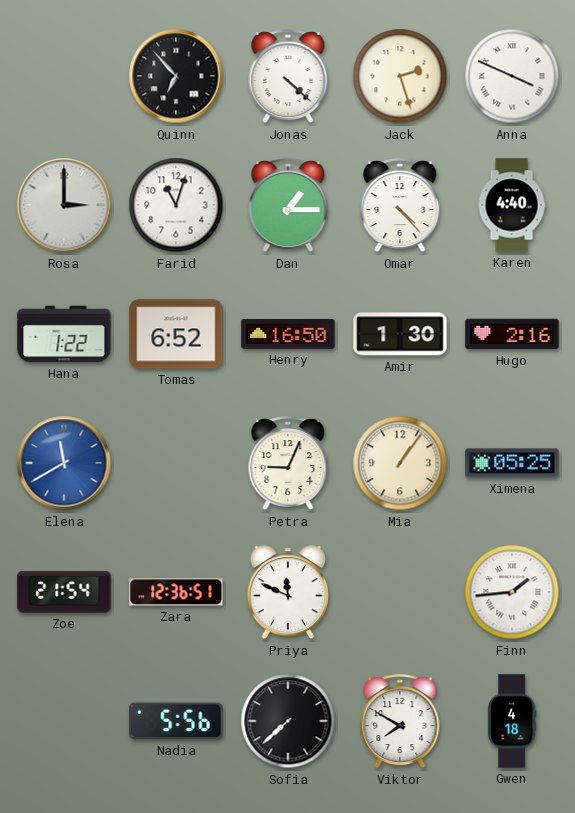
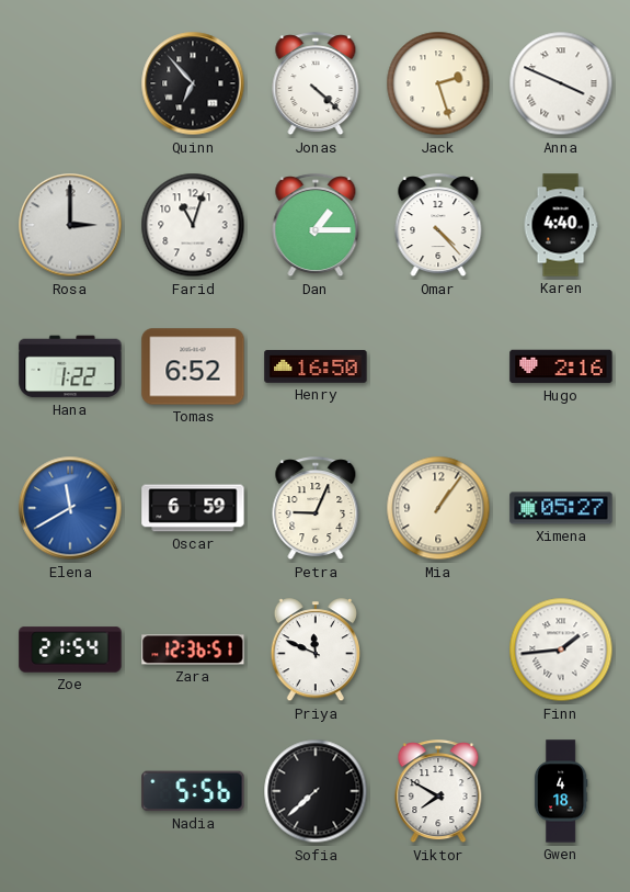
Amir: 1:30 -> none (400, 334)
Oscar: none -> 6:59 (193, 508)
Ximena: 05:25 -> 05:27 (561, 508)
